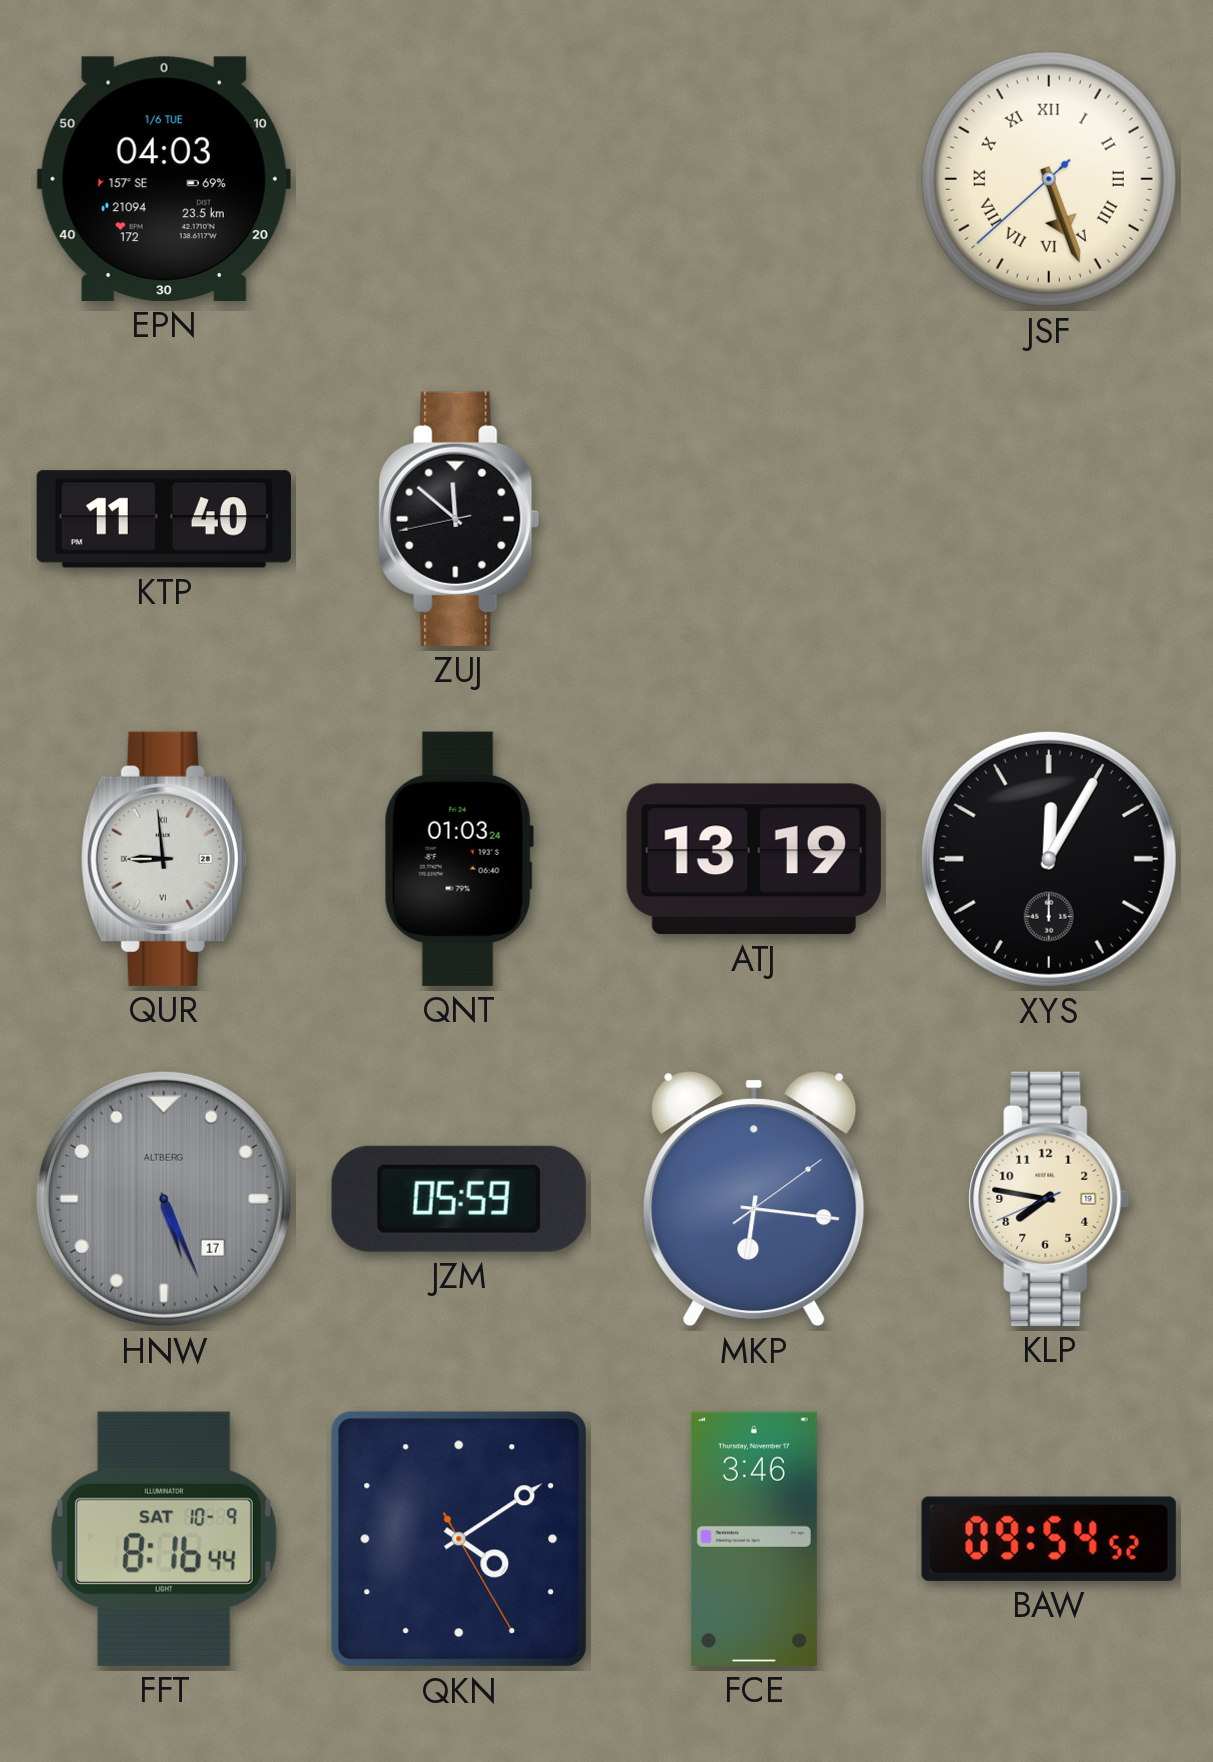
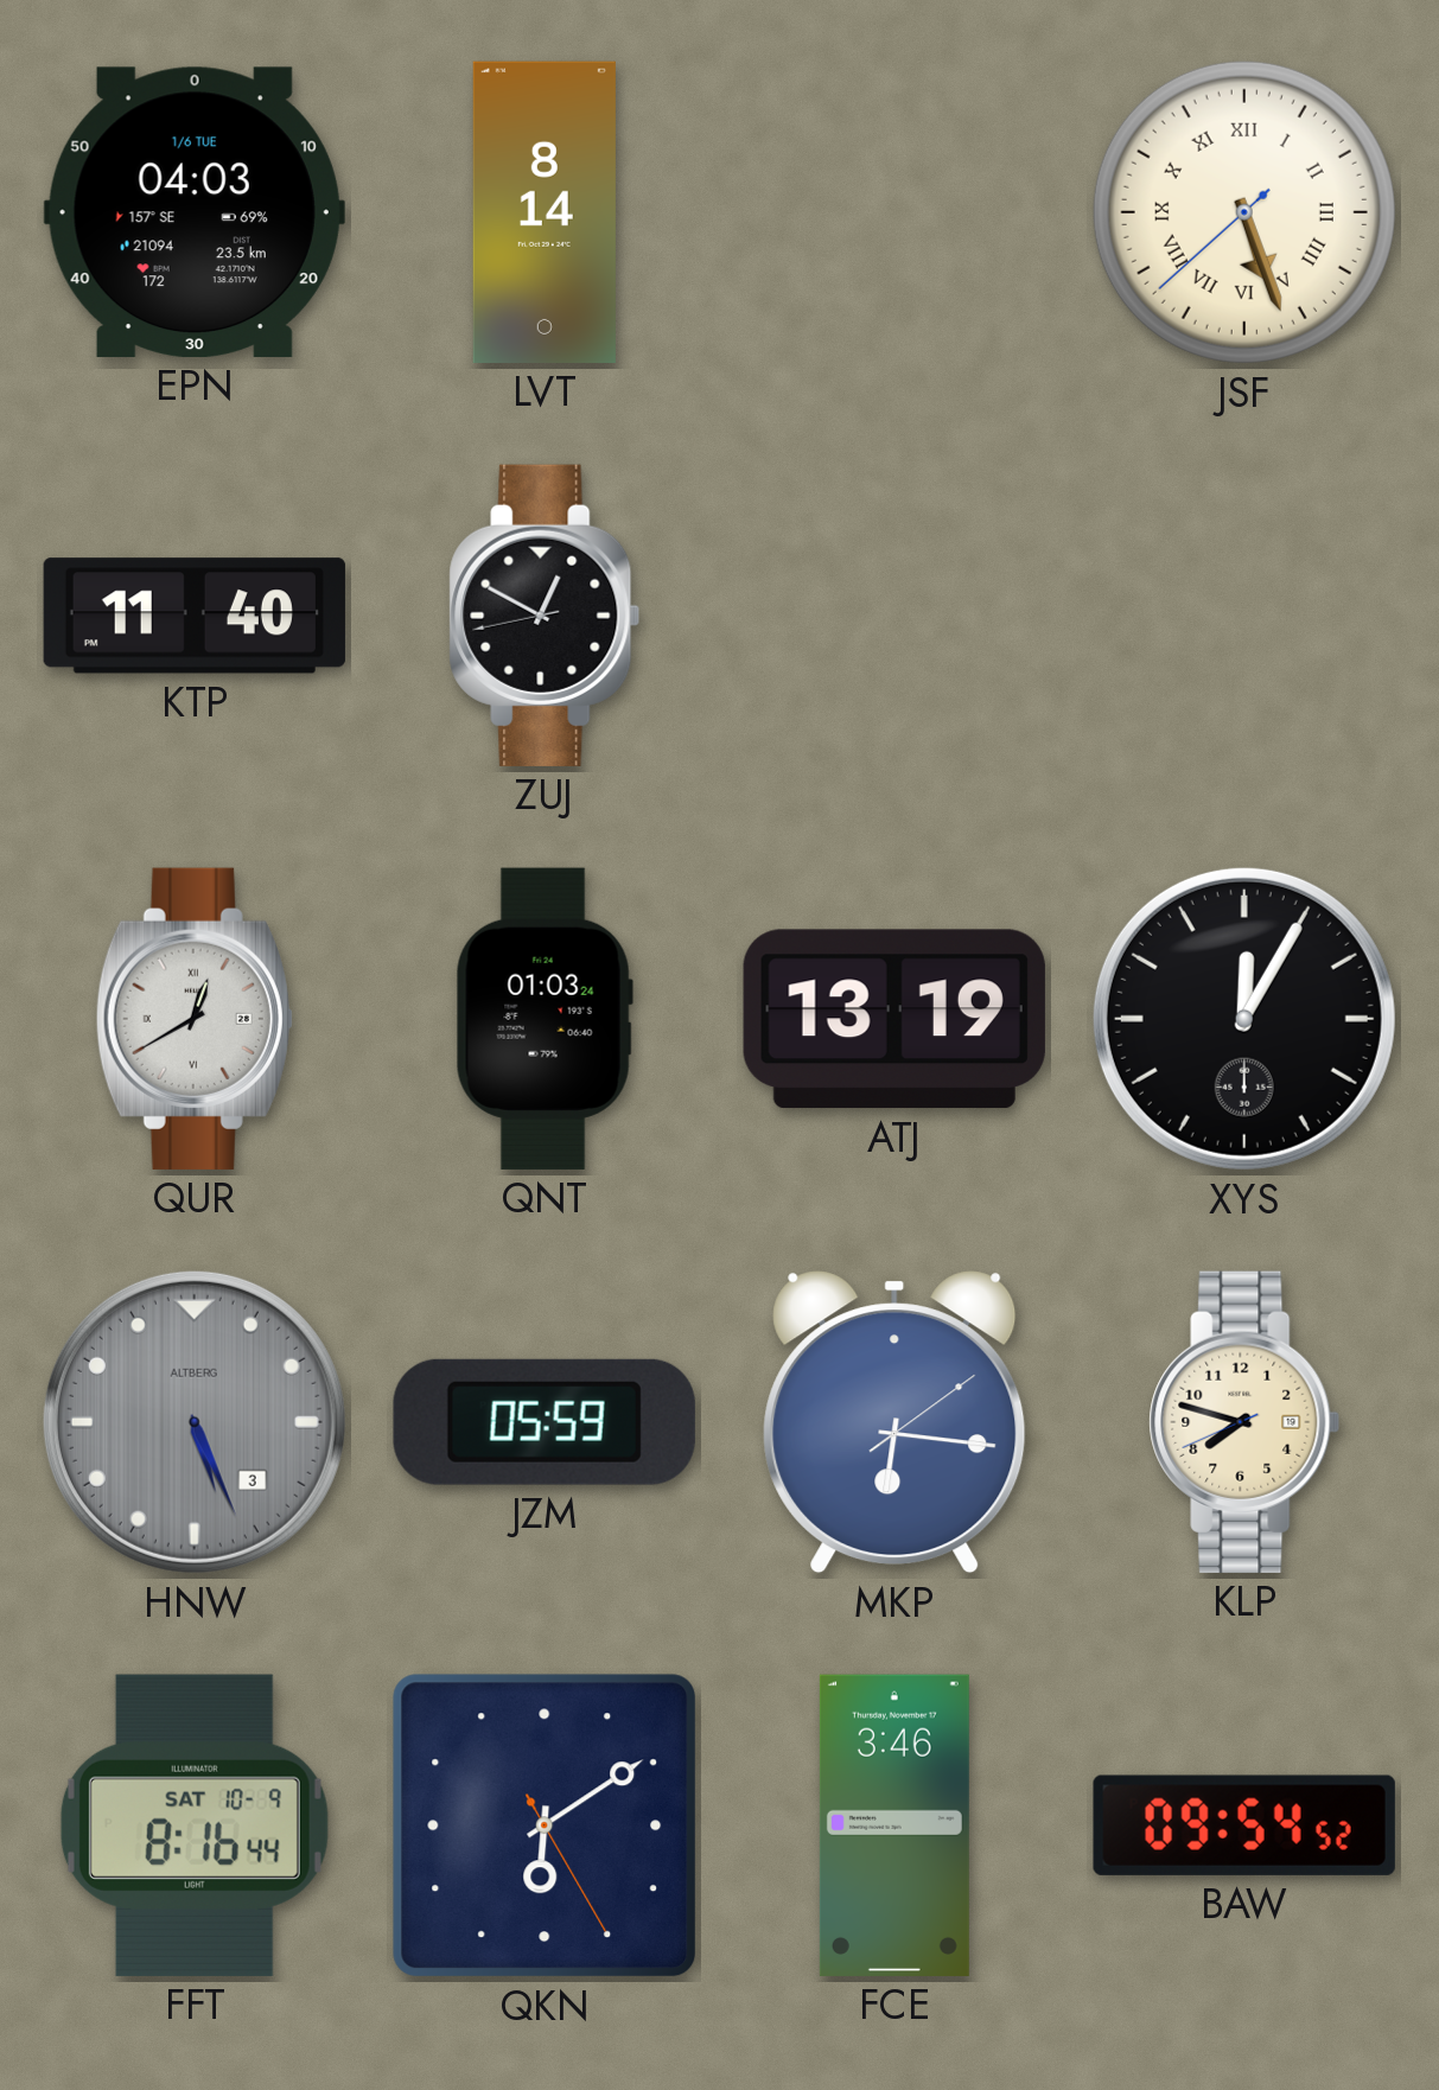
LVT: none -> 8:14 (545, 212)
ZUJ: 11:51 -> 12:49 (545, 616)
QUR: 8:59 -> 12:40 (195, 1019)
HNW date: 17 -> 3 (195, 1422)
KLP: 7:46 -> 7:47 (1244, 1422)
QKN: 4:09 -> 6:09 (545, 1825)
